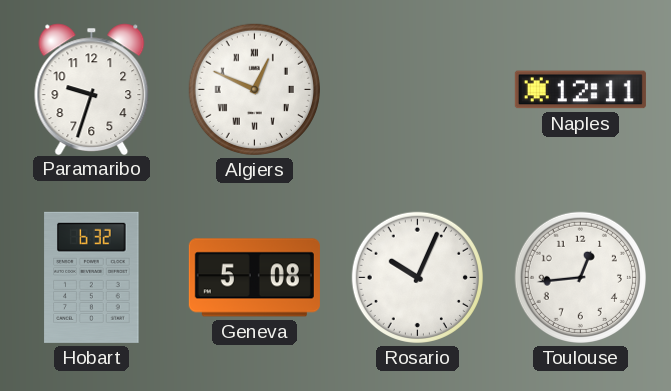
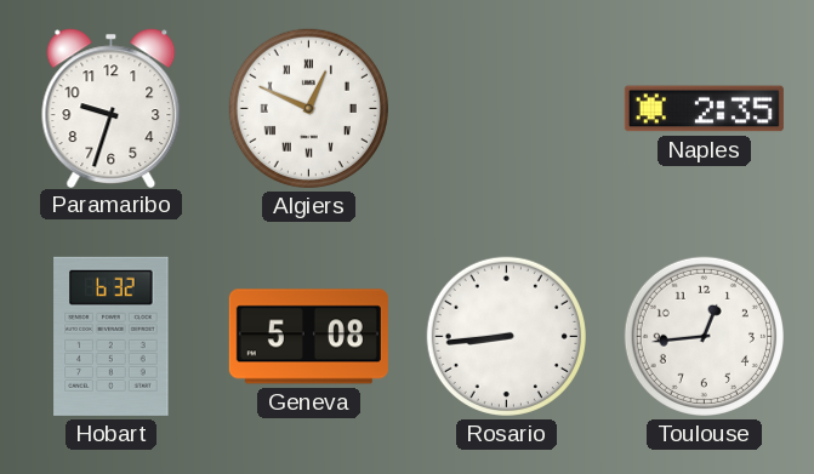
Naples: 12:11 -> 2:35 (704, 109)
Rosario: 10:04 -> 8:44 (506, 336)
